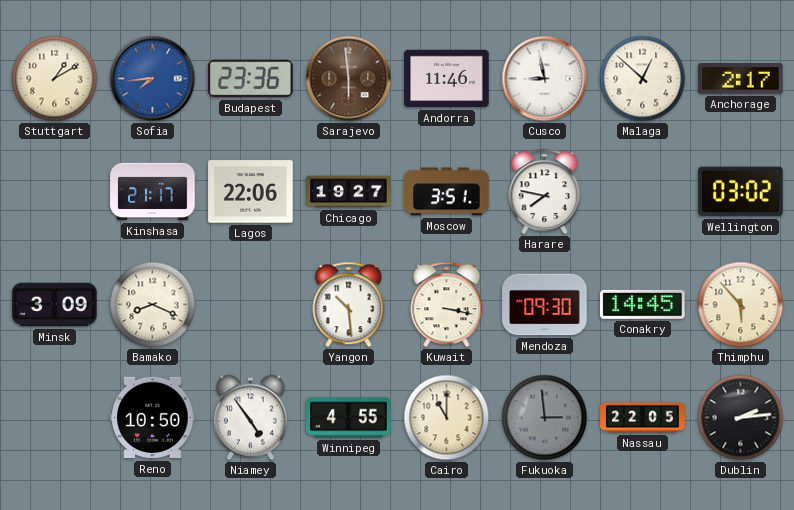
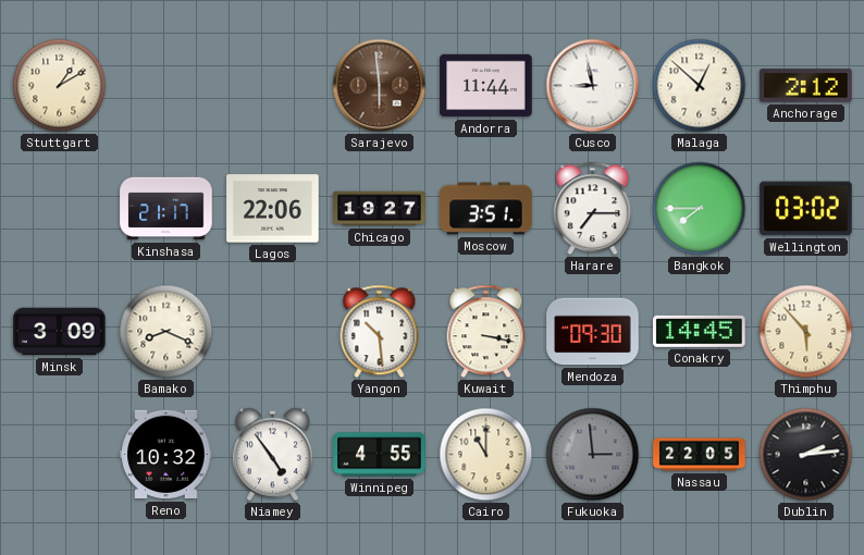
Sofia: 7:44 -> none (153, 79)
Budapest: 23:36 -> none (251, 79)
Andorra: 11:46 -> 11:44 (486, 86)
Anchorage: 2:17 -> 2:12 (806, 86)
Harare: 7:47 -> 7:15 (593, 209)
Bangkok: none -> 7:45 (700, 209)
Reno: 10:50 -> 10:32 (166, 455)
